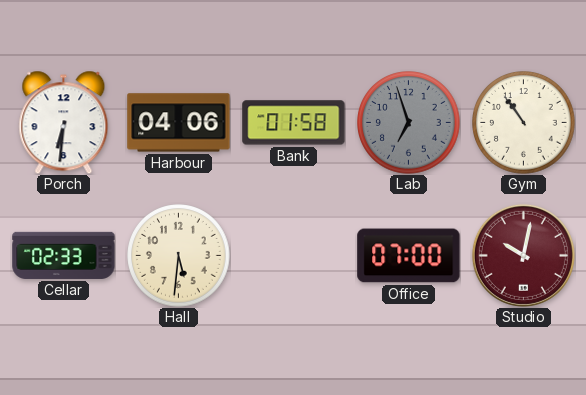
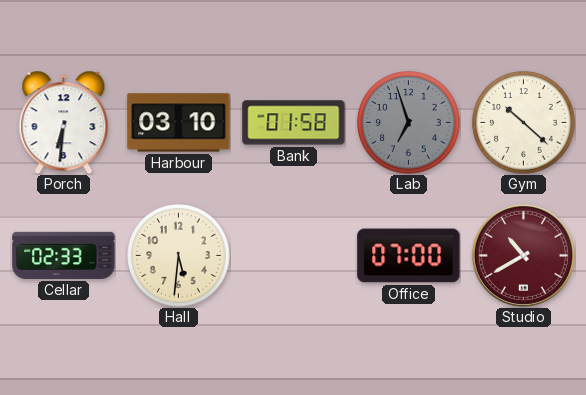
Harbour: 04:06 -> 03:10 (179, 123)
Gym: 10:54 -> 10:22 (524, 123)
Studio: 10:02 -> 10:40 (523, 255)
